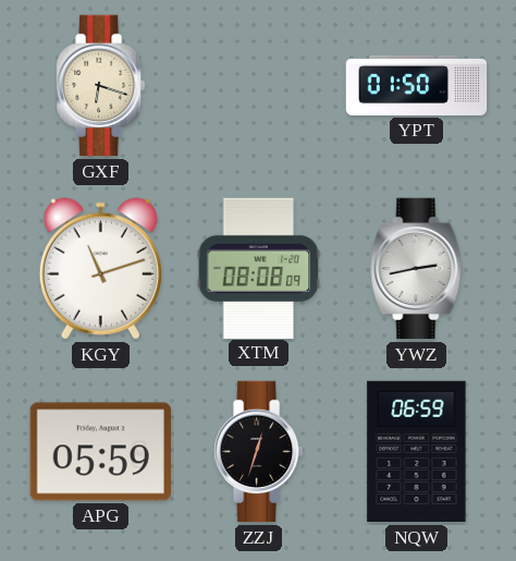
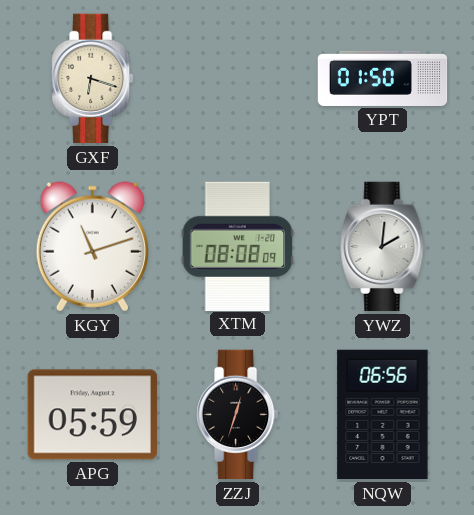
YWZ: 2:43 -> 2:01 (383, 247)
NQW: 06:59 -> 06:56 (383, 415)
